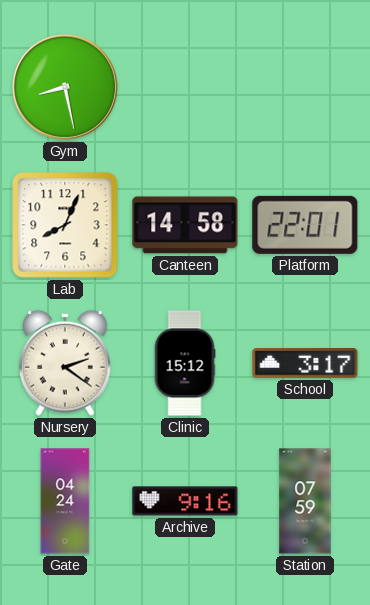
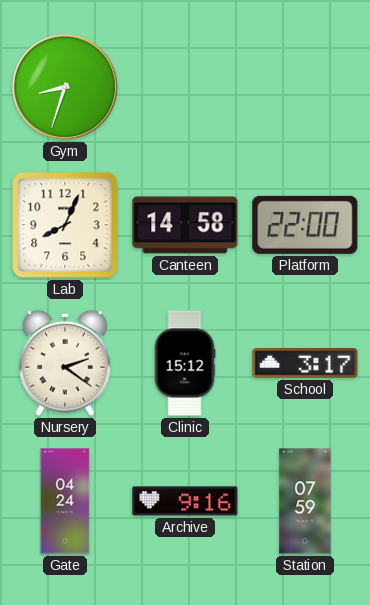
Gym: 8:28 -> 8:33 (65, 87)
Platform: 22:01 -> 22:00 (305, 225)
